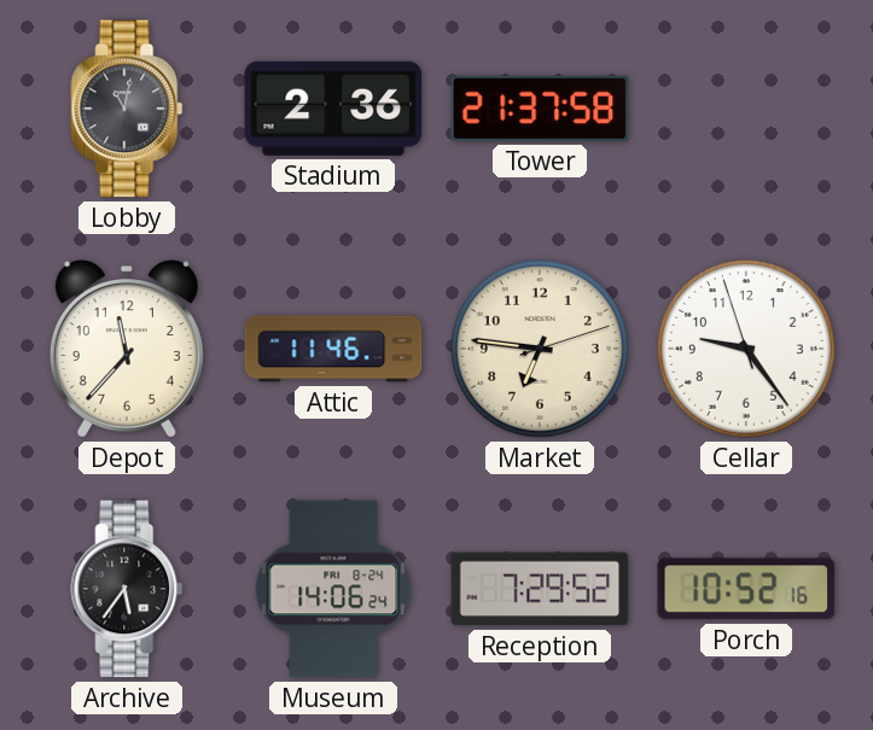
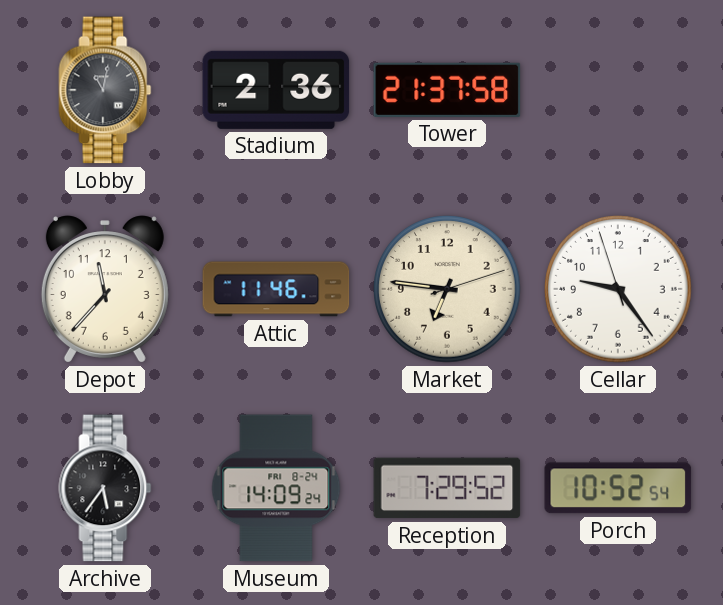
Museum: 14:06 -> 14:09 (276, 488)
Porch: 10:52:16 -> 10:52:54 (618, 488)
